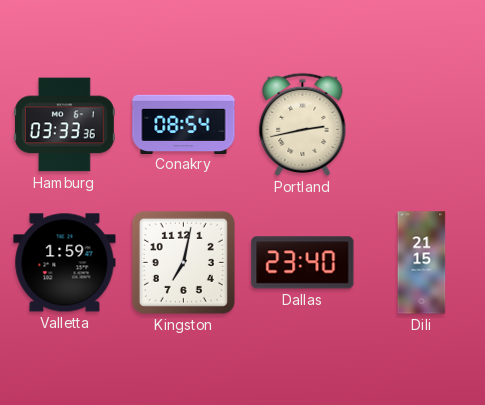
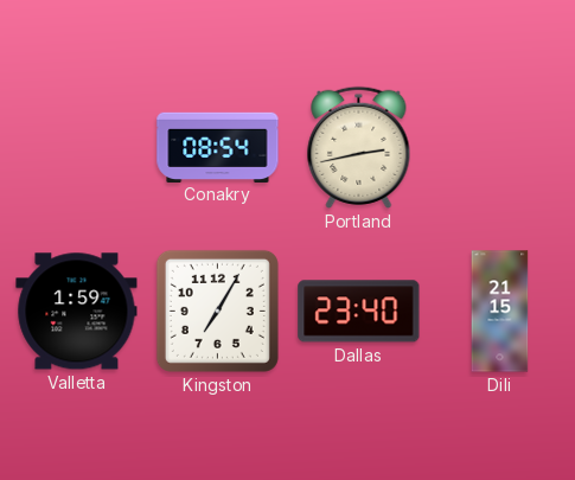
Hamburg: 03:33 -> none (64, 125)
Kingston: 7:02 -> 7:05 (217, 311)
